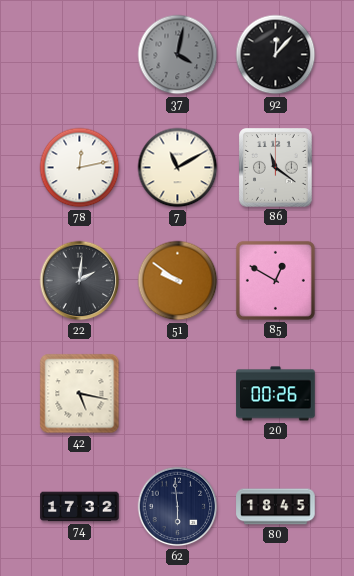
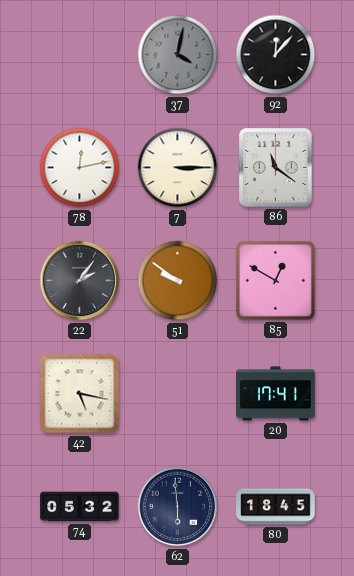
7: 11:10 -> 3:15 (178, 168)
22: 2:01 -> 2:06 (80, 281)
20: 00:26 -> 17:41 (276, 394)
74: 17:32 -> 05:32 (80, 507)
